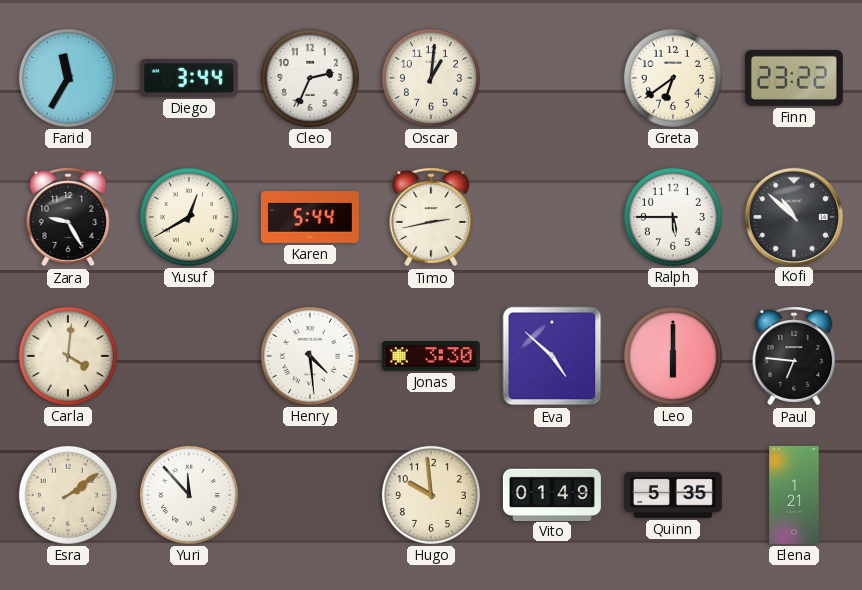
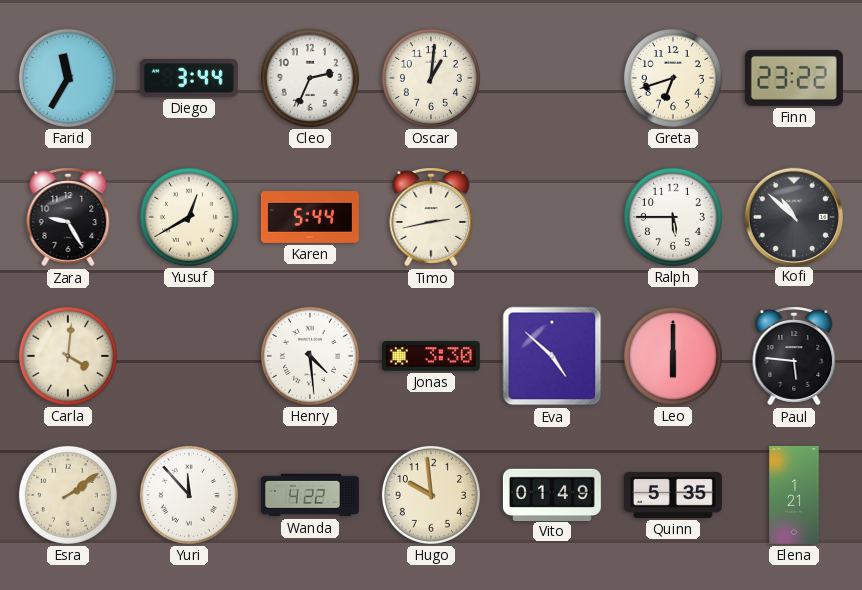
Greta: 6:39 -> 6:42 (673, 78)
Paul: 6:46 -> 5:46 (794, 356)
Wanda: none -> 4:22 (310, 495)
